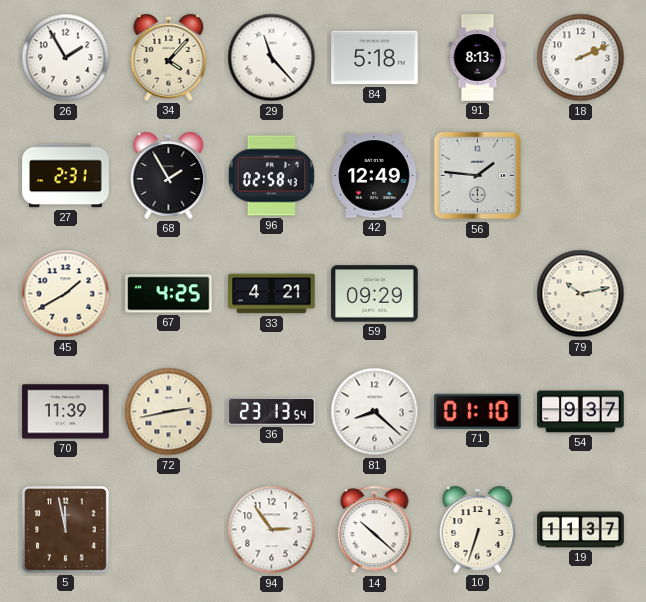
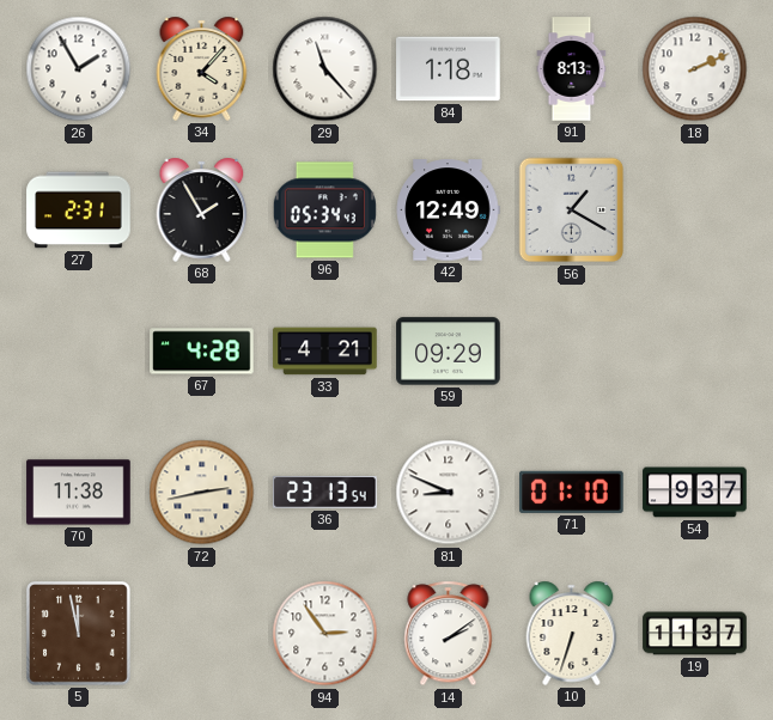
84: 5:18 -> 1:18 (449, 69)
96: 02:58 -> 05:34 (324, 210)
56: 1:46 -> 1:20 (572, 210)
45: 1:40 -> none (66, 294)
67: 4:25 -> 4:28 (202, 352)
79: 10:13 -> none (581, 294)
70: 11:39 -> 11:38 (79, 493)
81: 8:22 -> 8:49 (449, 493)
14: 10:22 -> 2:09 (449, 634)
